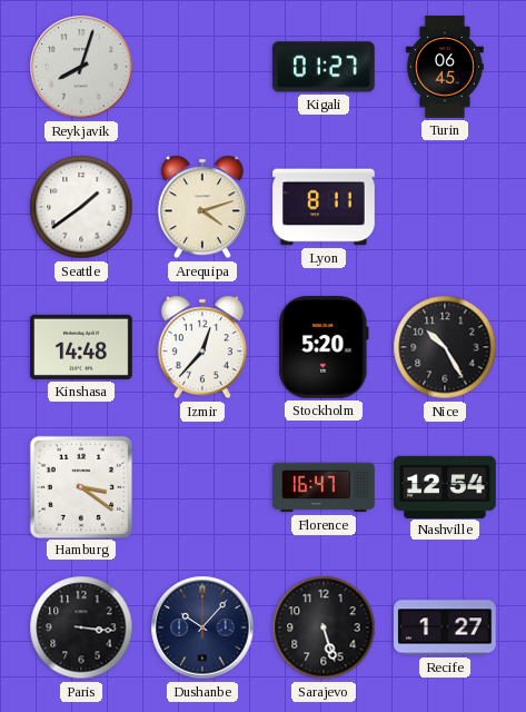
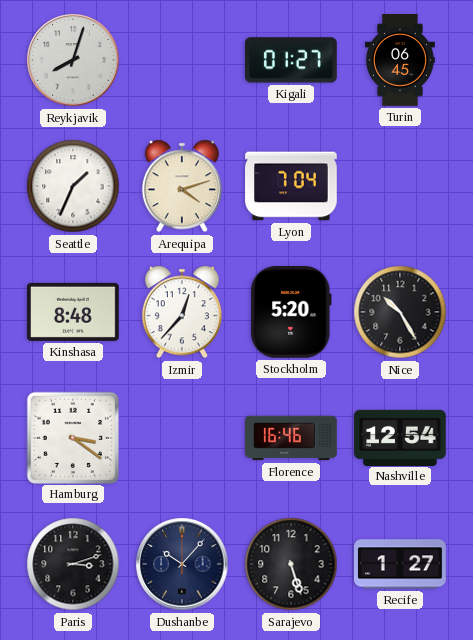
Seattle: 1:39 -> 1:34 (73, 186)
Lyon: 8:11 -> 7:04 (291, 186)
Kinshasa: 14:48 -> 8:48 (73, 312)
Florence: 16:47 -> 16:46 (291, 438)
Paris: 3:16 -> 3:12 (73, 564)
